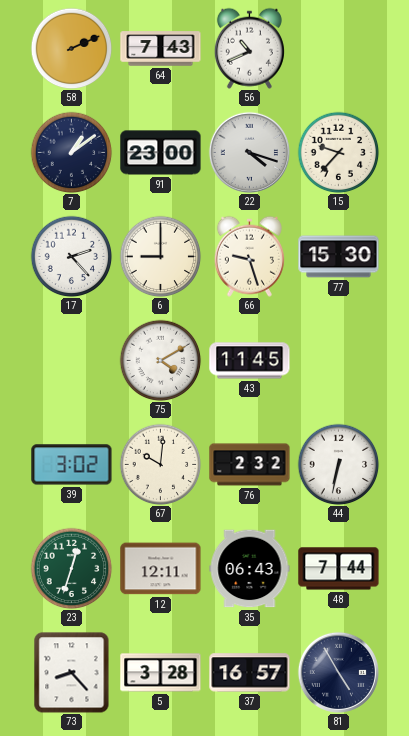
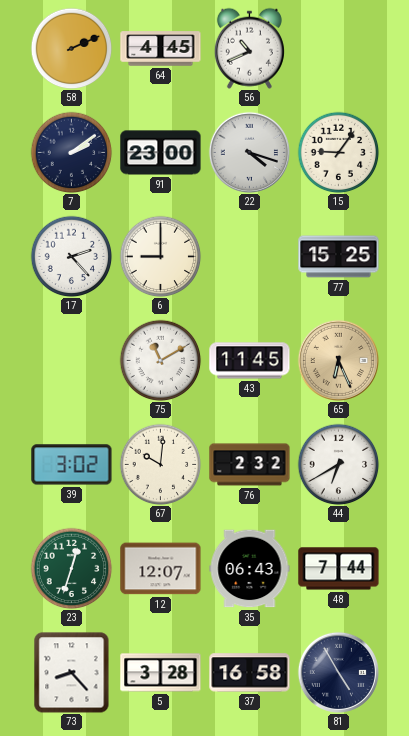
64: 7:43 -> 4:45 (161, 49)
7: 1:09 -> 2:09 (71, 152)
15: 9:37 -> 9:06 (338, 152)
66: 9:27 -> none (249, 256)
77: 15:30 -> 15:25 (339, 257)
75: 4:10 -> 11:10 (160, 360)
65: none -> 6:26 (338, 360)
44: 6:32 -> 6:40 (338, 464)
12: 12:11 -> 12:07 (161, 569)
37: 16:57 -> 16:58 (250, 673)
